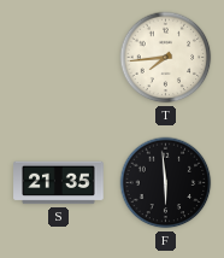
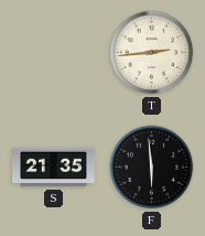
T: 7:44 -> 2:44 (152, 53)
